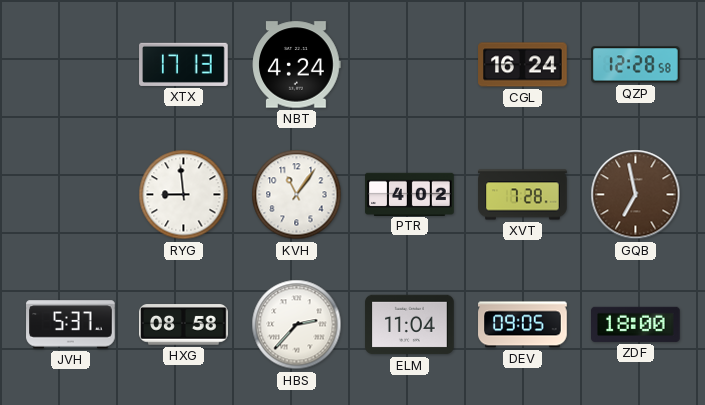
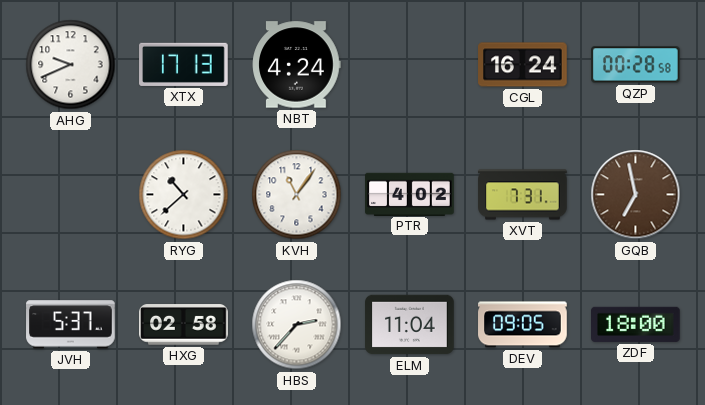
AHG: none -> 9:41 (71, 65)
QZP: 12:28 -> 00:28 (636, 65)
RYG: 8:59 -> 10:38 (184, 195)
XVT: 7:28 -> 7:31 (523, 195)
HXG: 08:58 -> 02:58 (184, 325)
